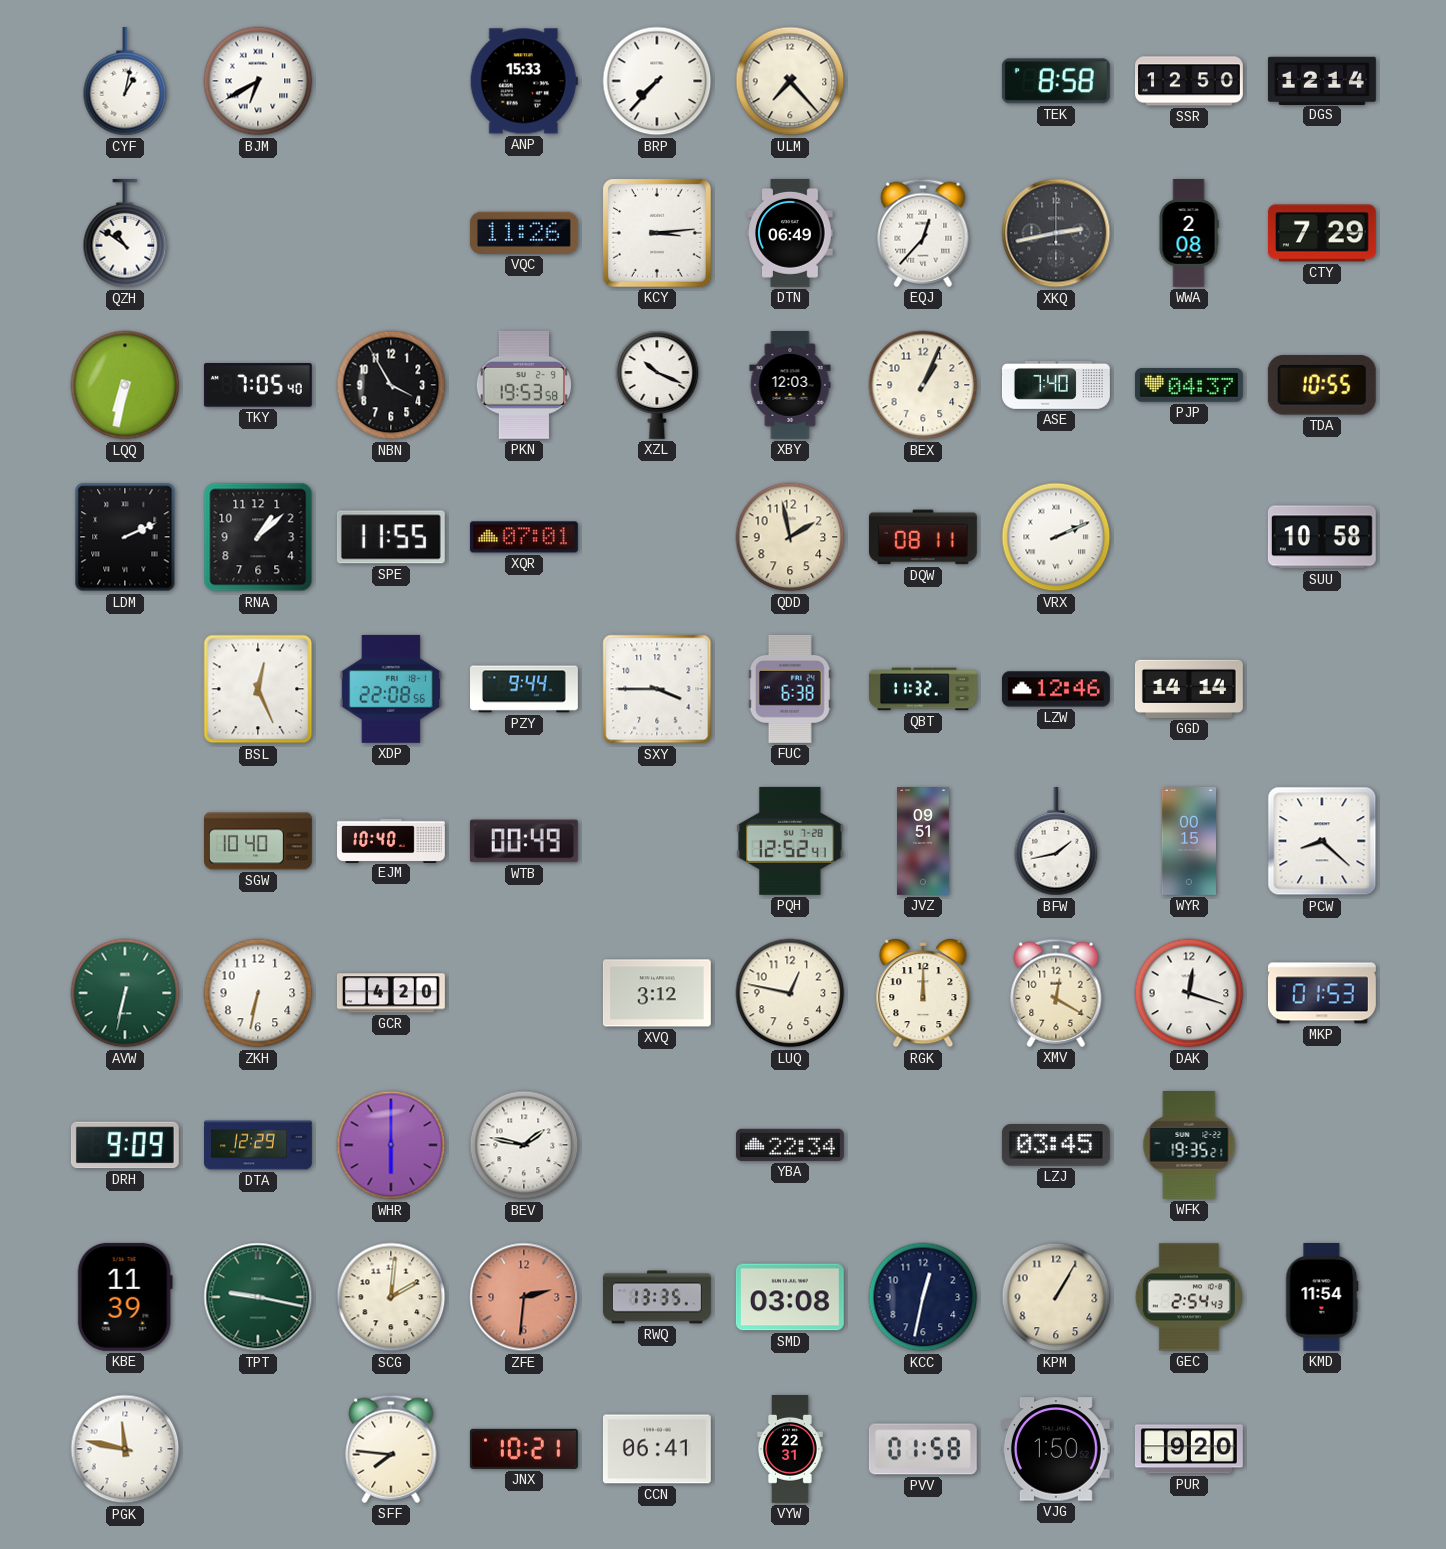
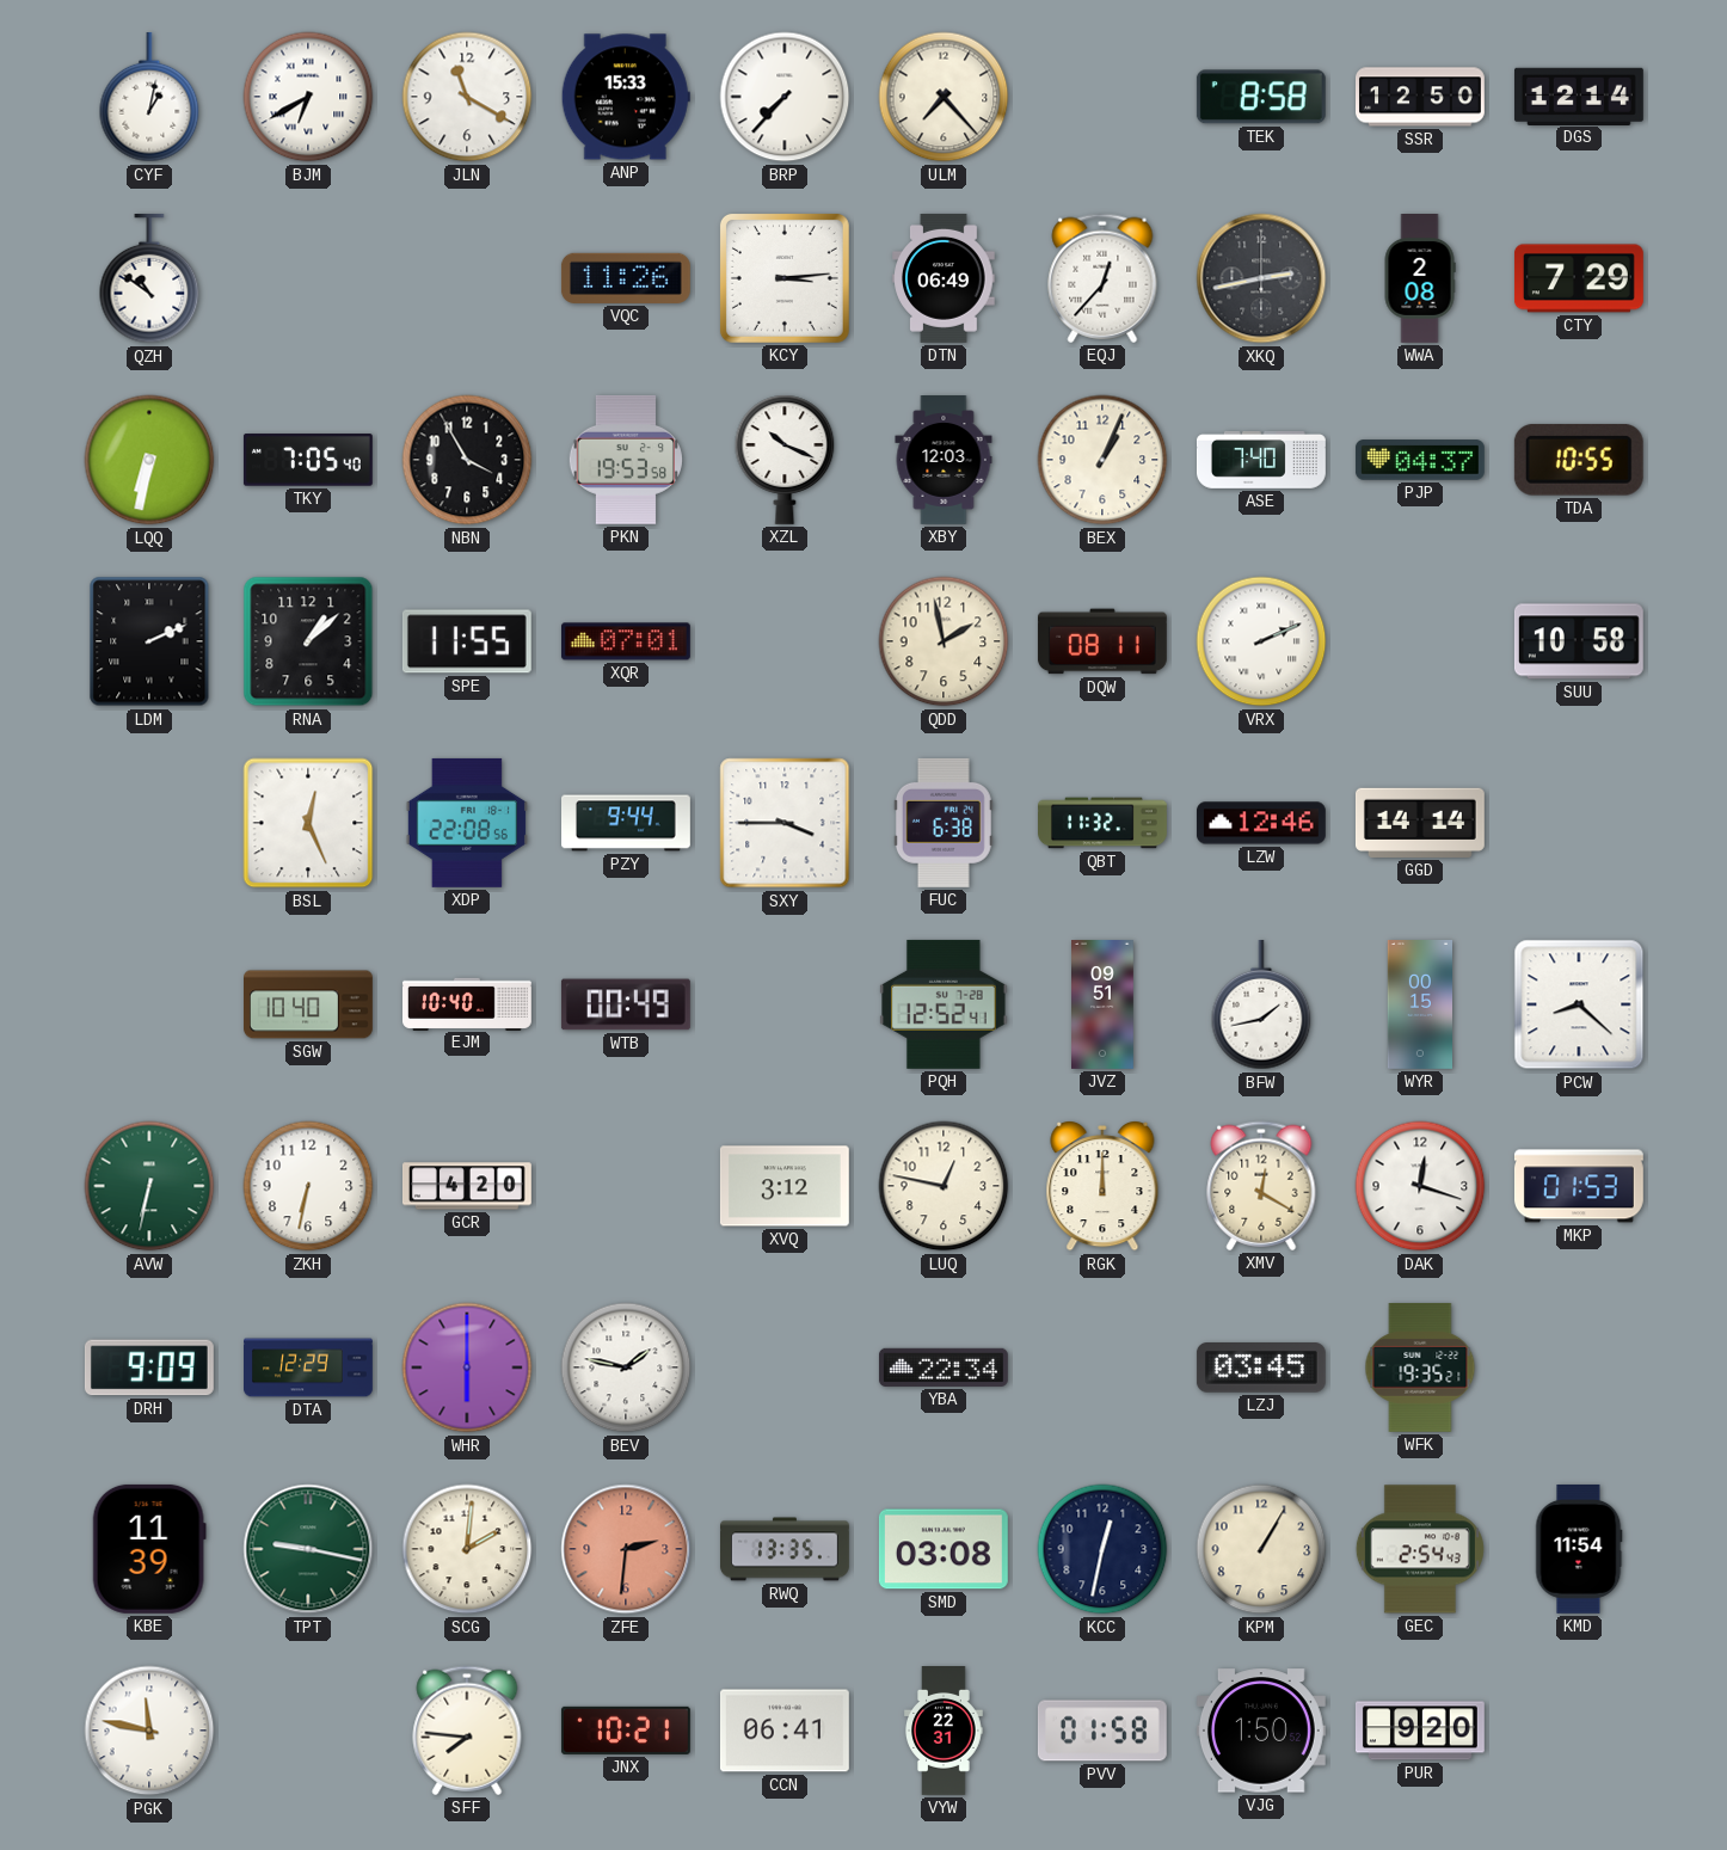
JLN: none -> 11:20 (467, 97)
